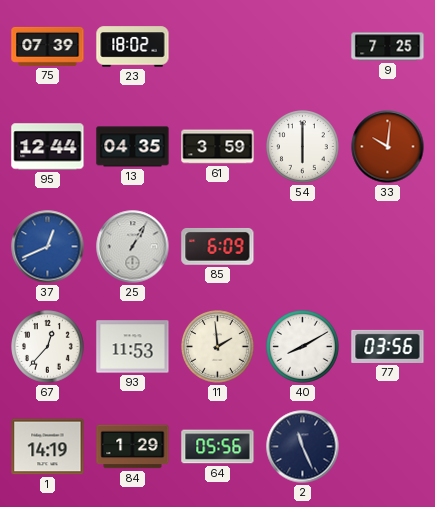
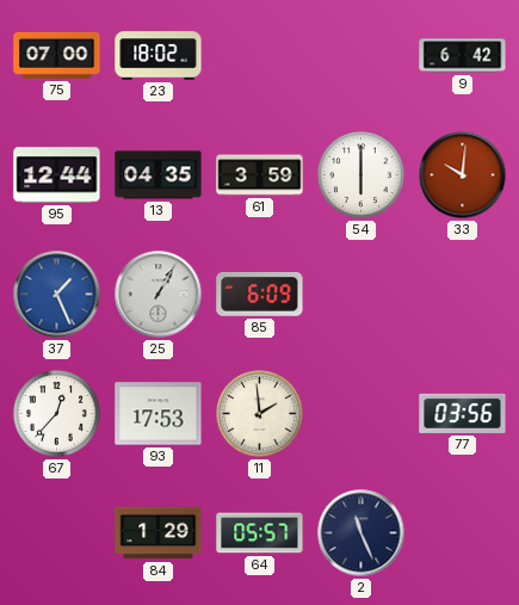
75: 07:39 -> 07:00 (57, 55)
9: 7:25 -> 6:42 (463, 56)
37: 12:41 -> 1:26 (57, 295)
93: 11:53 -> 17:53 (159, 414)
40: 8:10 -> none (303, 347)
1: 14:19 -> none (48, 447)
64: 05:56 -> 05:57 (260, 533)
